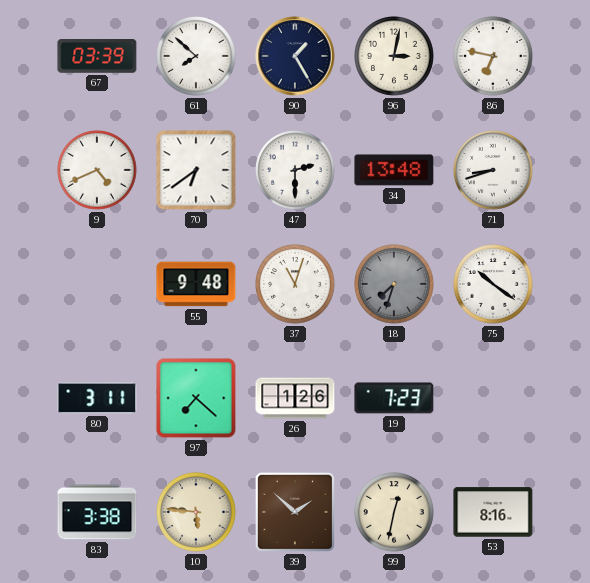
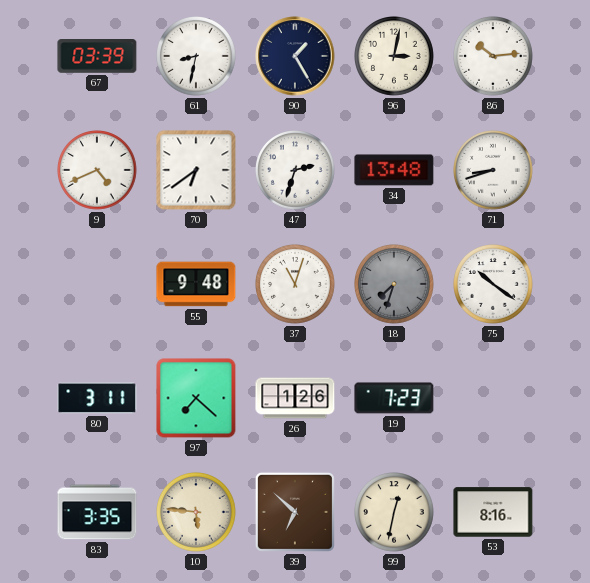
61: 7:52 -> 8:32 (197, 57)
86: 6:47 -> 10:14 (494, 57)
47: 2:30 -> 2:33 (296, 171)
83: 3:38 -> 3:35 (97, 512)
39: 1:52 -> 6:52 (295, 512)
